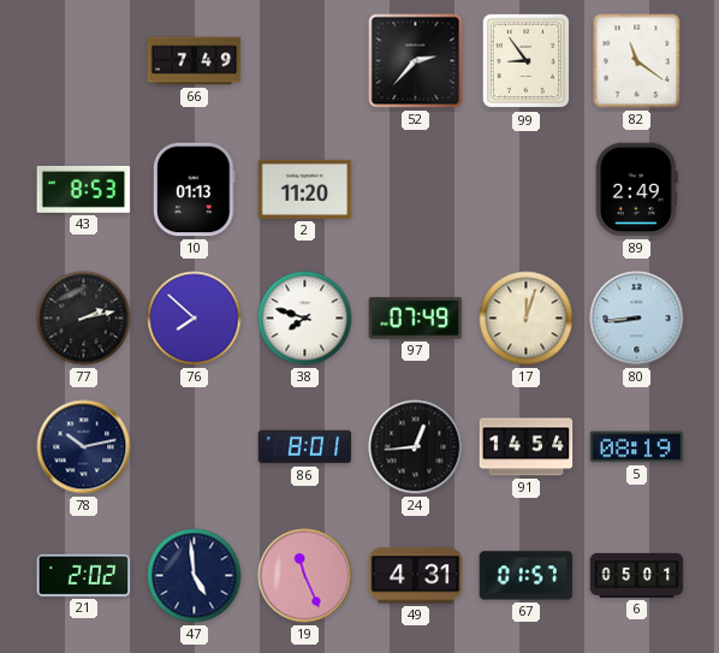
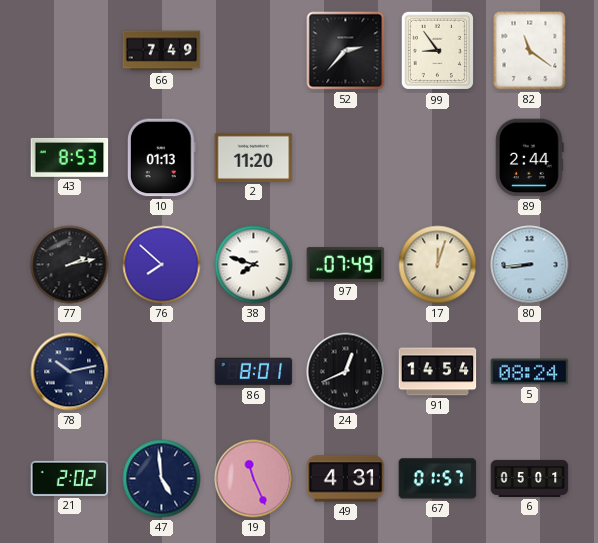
89: 2:49 -> 2:44 (529, 158)
24: 12:44 -> 12:41 (346, 372)
5: 08:19 -> 08:24 (530, 372)
